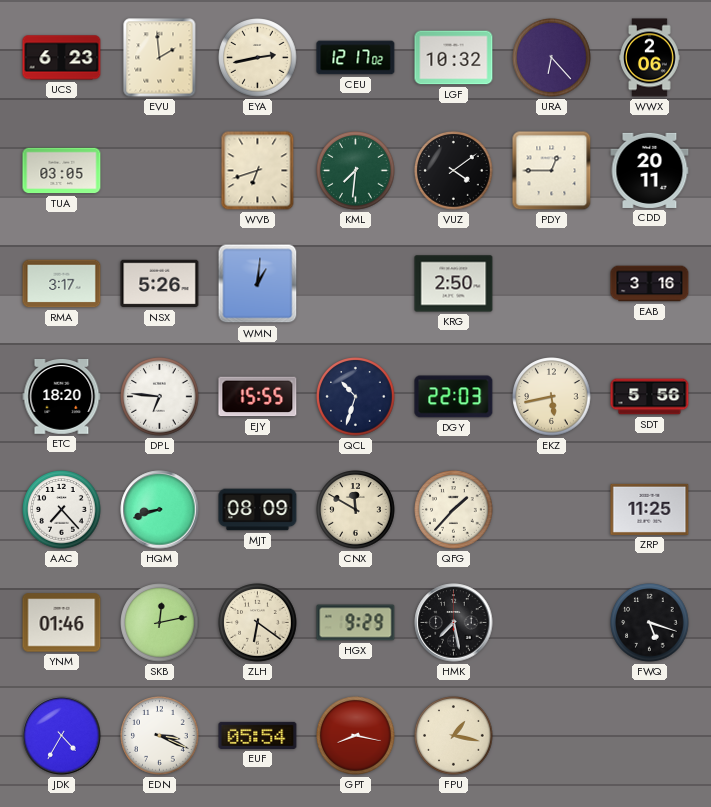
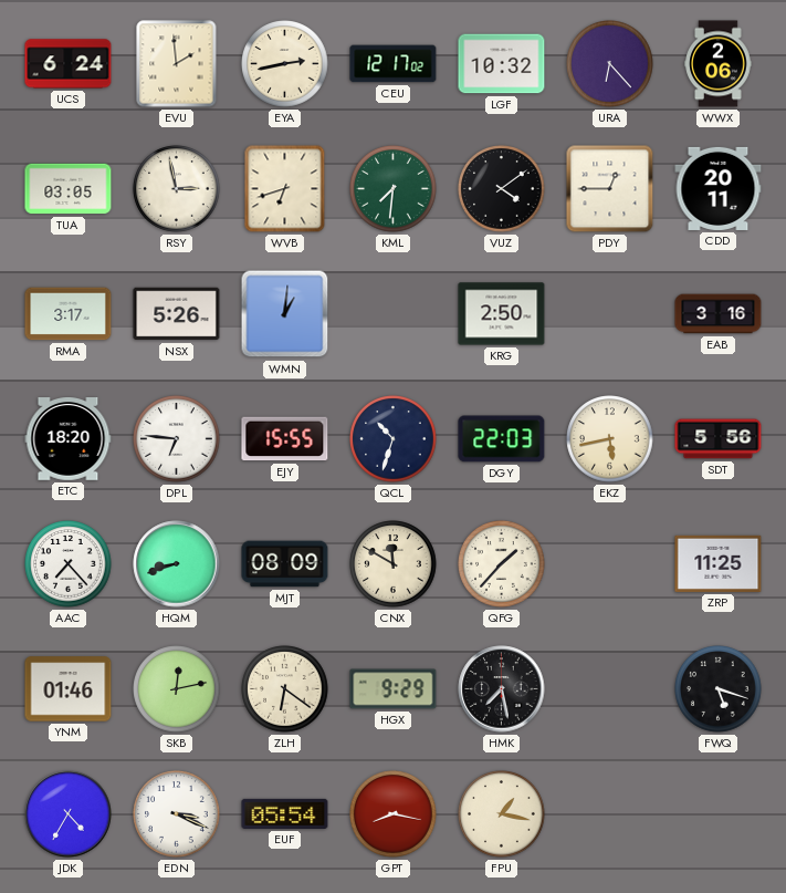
UCS: 6:23 -> 6:24 (69, 64)
RSY: none -> 2:58 (177, 189)
